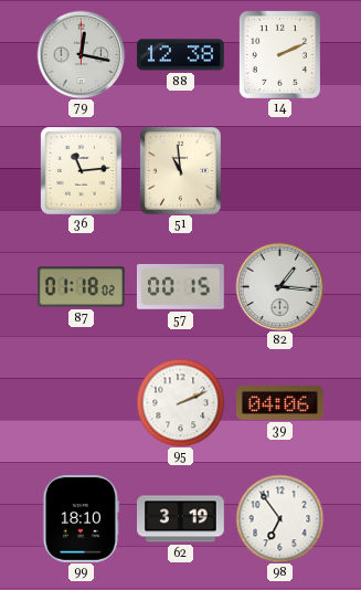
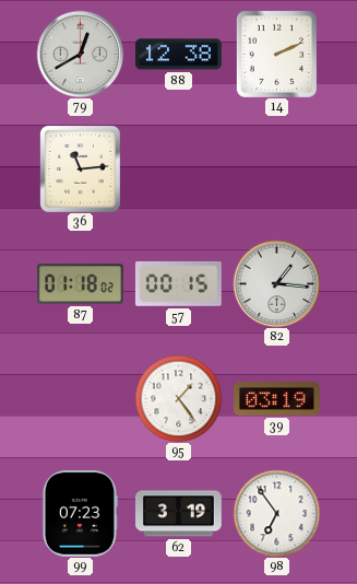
79: 12:17 -> 12:40 (80, 54)
51: 10:59 -> none (180, 170)
95: 2:11 -> 1:24 (178, 398)
39: 04:06 -> 03:19 (277, 399)
99: 18:10 -> 07:23 (80, 514)
